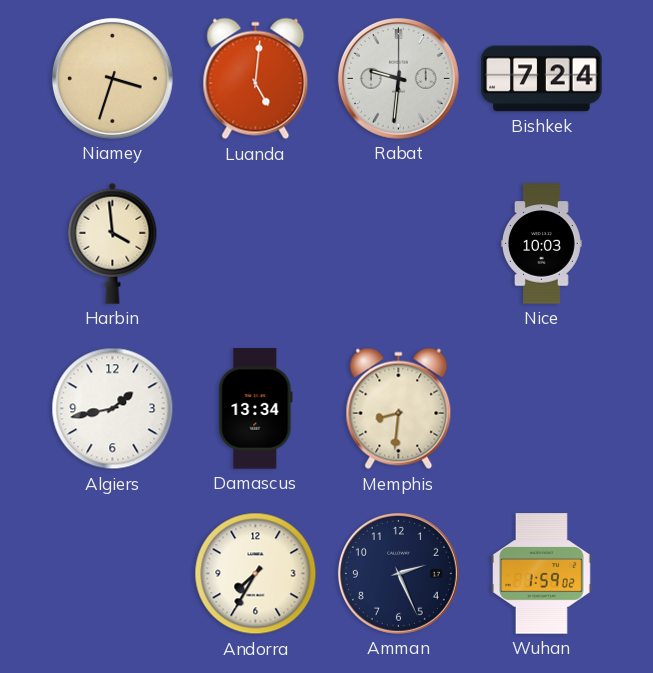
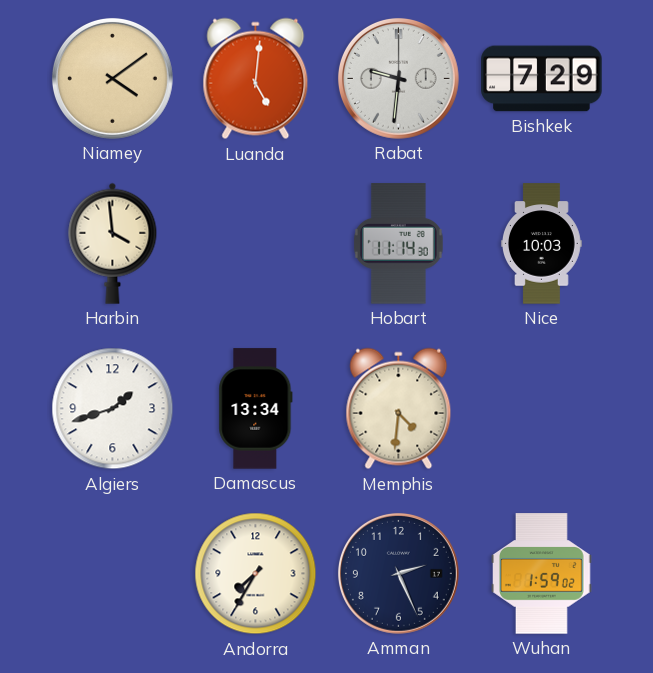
Niamey: 3:33 -> 4:09 (112, 78)
Bishkek: 7:24 -> 7:29 (542, 79)
Hobart: none -> 11:14 (398, 244)
Algiers: 1:43 -> 1:42 (113, 409)
Memphis: 8:31 -> 4:31 (399, 409)
